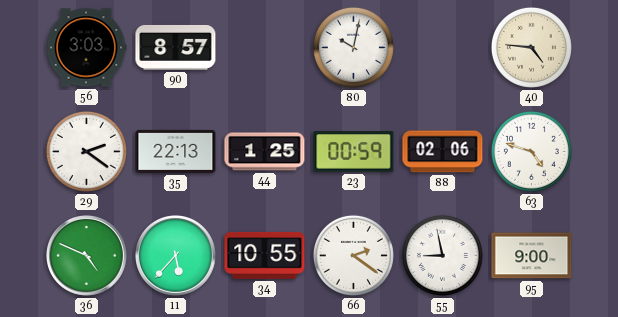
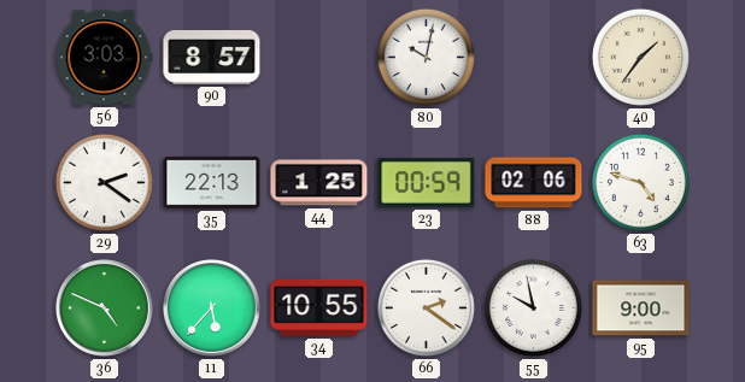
40: 4:46 -> 1:36 (640, 57)
55: 8:58 -> 9:58 (533, 307)
